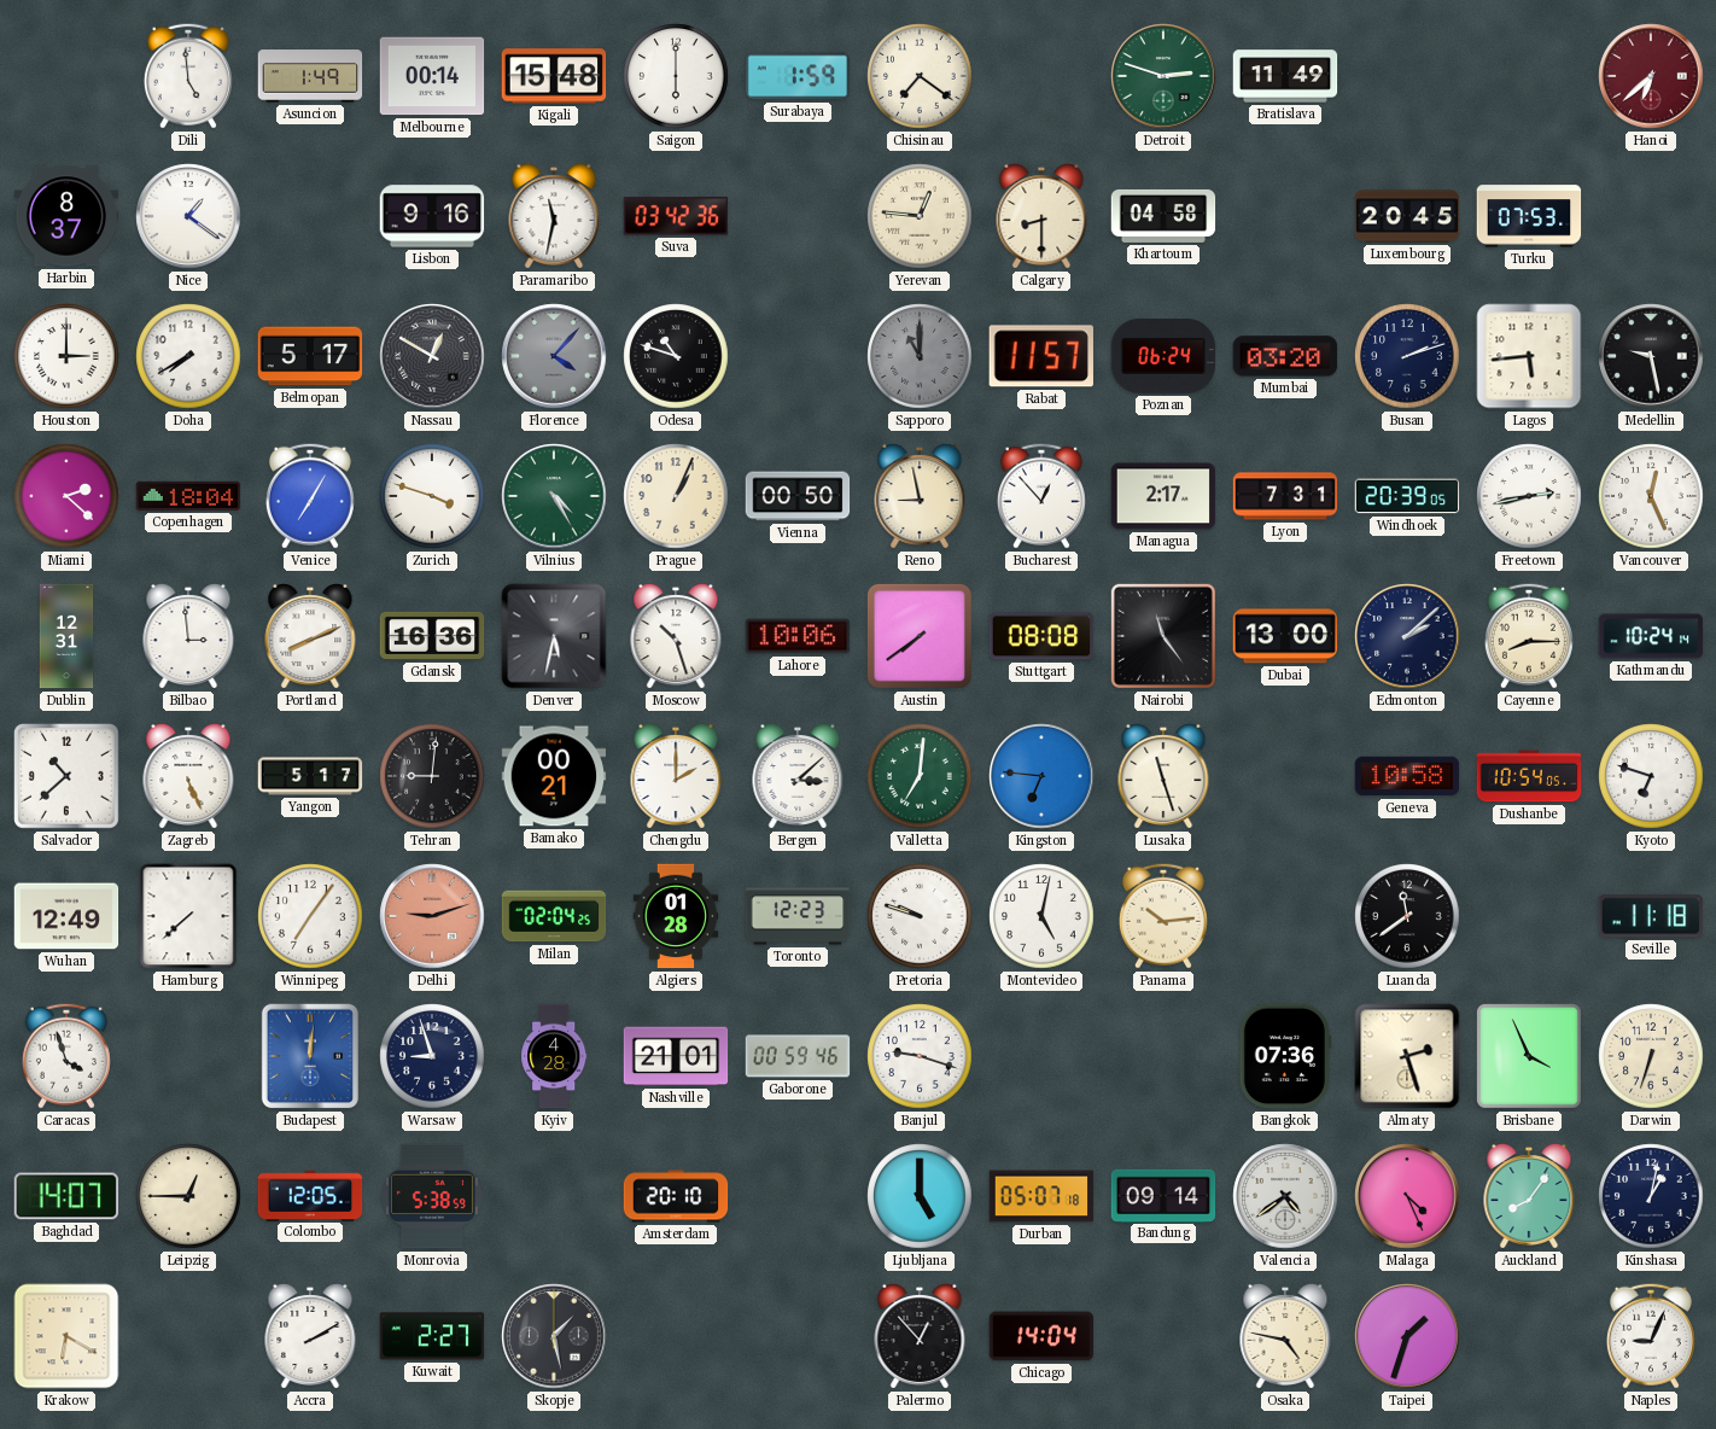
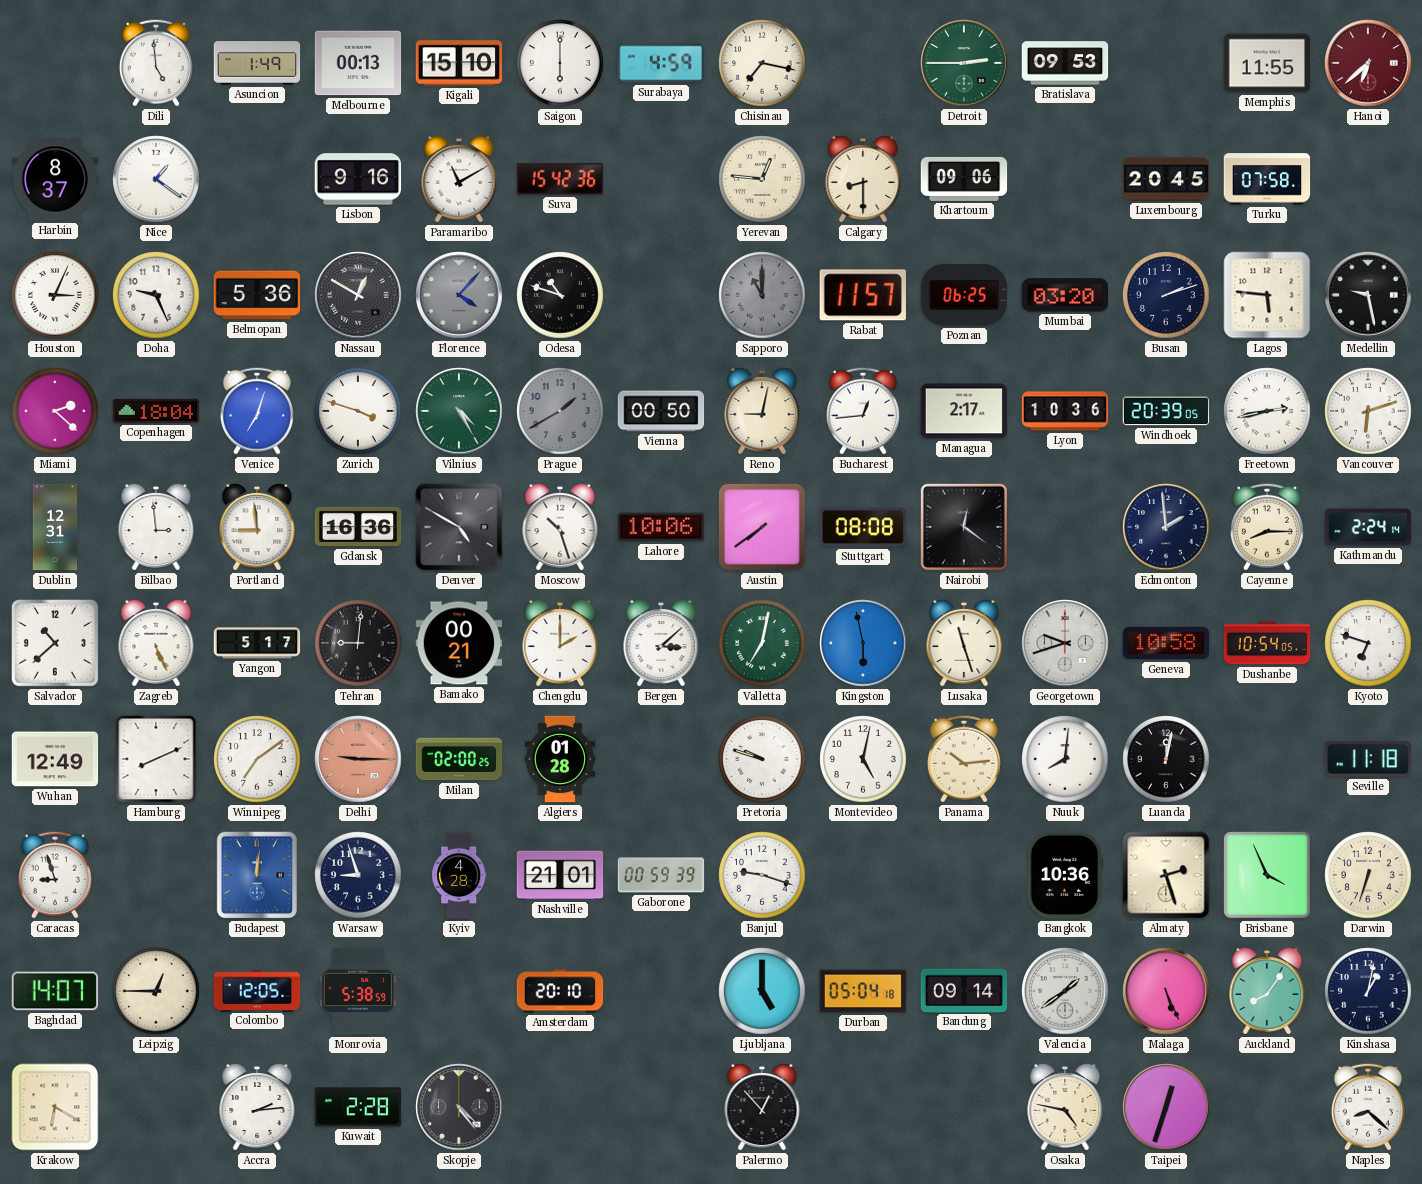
Melbourne: 00:14 -> 00:13 (358, 63)
Kigali: 15:48 -> 15:10 (459, 63)
Surabaya: 1:59 -> 4:59 (661, 63)
Chisinau: 7:21 -> 7:17 (762, 63)
Detroit: 2:48 -> 2:45 (964, 63)
Bratislava: 11:49 -> 09:53 (1065, 63)
Memphis: none -> 11:55 (1267, 63)
Paramaribo: 11:32 -> 11:10 (459, 179)
Suva: 03:42 -> 15:42 (560, 179)
Khartoum: 04:58 -> 09:06 (964, 179)
Turku: 07:53 -> 07:58 (1267, 179)
Houston: 3:00 -> 3:04 (55, 295)
Doha: 7:40 -> 9:26 (156, 295)
Belmopan: 5:17 -> 5:36 (257, 295)
Poznan: 06:24 -> 06:25 (964, 295)
Lagos: 5:44 -> 5:46 (1267, 295)
Venice: 7:05 -> 7:03 (257, 411)
Prague: 1:04 -> 1:40 (560, 411)
Prague dial: cream -> grey (560, 411)
Reno: 8:58 -> 9:02 (762, 411)
Bucharest: 12:53 -> 12:44 (863, 411)
Lyon: 7:31 -> 10:36 (1065, 411)
Vancouver: 12:26 -> 6:12 (1368, 411)
Portland: 8:11 -> 8:59 (257, 527)
Denver: 5:32 -> 4:50 (459, 527)
Nairobi: 11:24 -> 12:21 (964, 527)
Dubai: 13:00 -> none (1285, 636)
Edmonton: 2:08 -> 1:59 (1166, 527)
Kathmandu: 10:24 -> 2:24 (1368, 527)
Valletta: 7:01 -> 7:02 (762, 643)
Kingston: 6:46 -> 5:58 (863, 643)
Georgetown: none -> 9:42 (1065, 643)
Hamburg: 7:38 -> 8:11 (156, 759)
Winnipeg: 7:06 -> 7:09 (257, 759)
Delhi: 9:12 -> 9:15 (358, 759)
Milan: 02:04 -> 02:00 (459, 759)
Toronto: 12:23 -> none (798, 916)
Nuuk: none -> 8:01 (1065, 759)
Luanda: 11:39 -> 12:02 (1166, 759)
Caracas: 3:57 -> 8:57 (55, 875)
Gaborone: 00:59:46 -> 00:59:39 (661, 875)
Bangkok: 07:36 -> 10:36 (1064, 875)
Durban: 05:07 -> 05:04 (863, 991)
Valencia: 4:39 -> 1:39 (1065, 991)
Malaga: 4:26 -> 5:26 (1166, 991)
Accra: 2:10 -> 2:14 (257, 1107)
Kuwait: 2:27 -> 2:28 (358, 1107)
Skopje: 1:28 -> 4:24 (459, 1107)
Chicago: 14:04 -> none (1041, 1336)
Taipei: 1:33 -> 12:33 (1166, 1107)
Naples: 9:04 -> 8:22 (1368, 1107)
